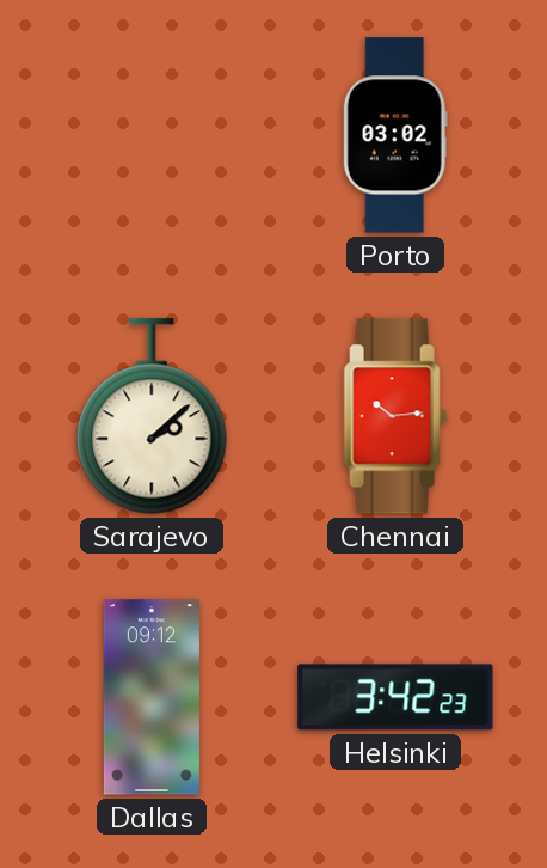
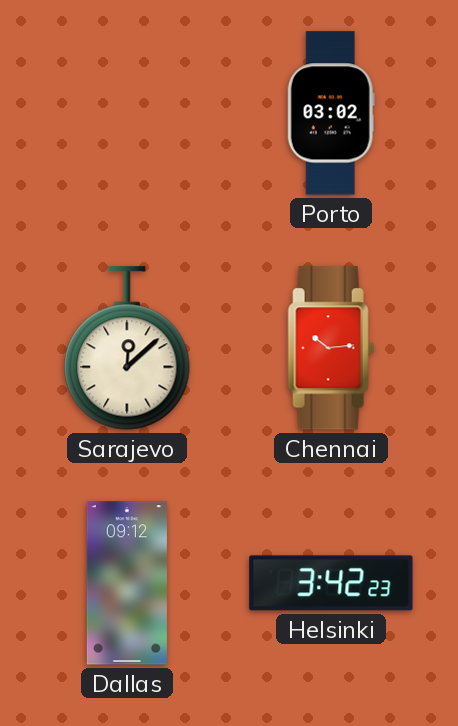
Sarajevo: 2:08 -> 12:08 (127, 348)
